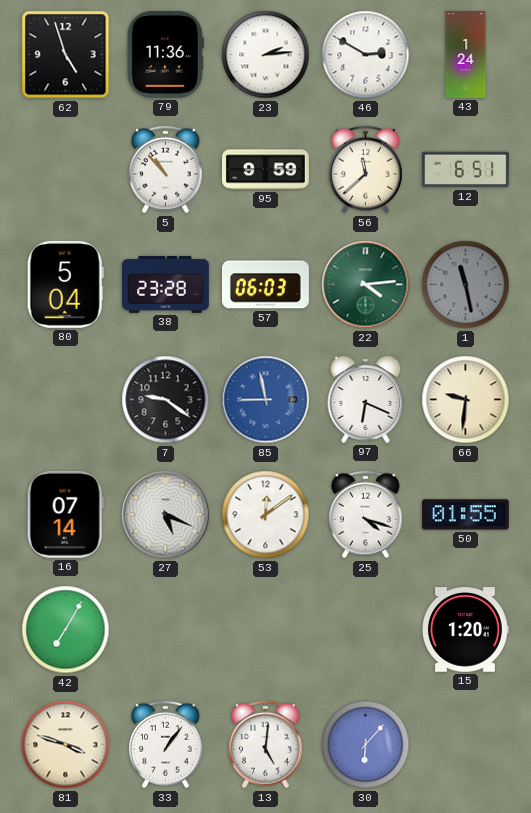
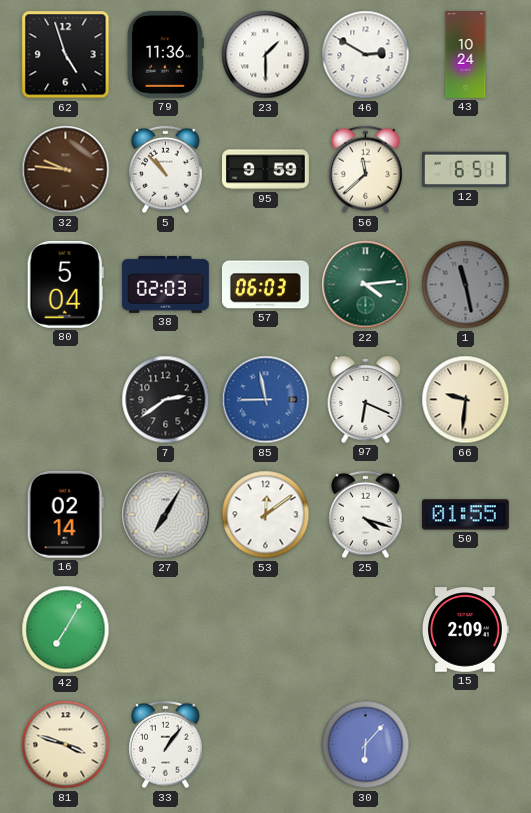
23: 2:14 -> 1:30 (266, 55)
43: 1:24 -> 10:24 (466, 55)
32: none -> 9:46 (66, 170)
38: 23:28 -> 02:03 (166, 285)
7: 9:21 -> 2:39 (166, 400)
16: 07:14 -> 02:14 (65, 514)
27: 5:19 -> 7:05 (166, 515)
15: 1:20 -> 2:09 (466, 630)
13: 5:01 -> none (266, 745)
